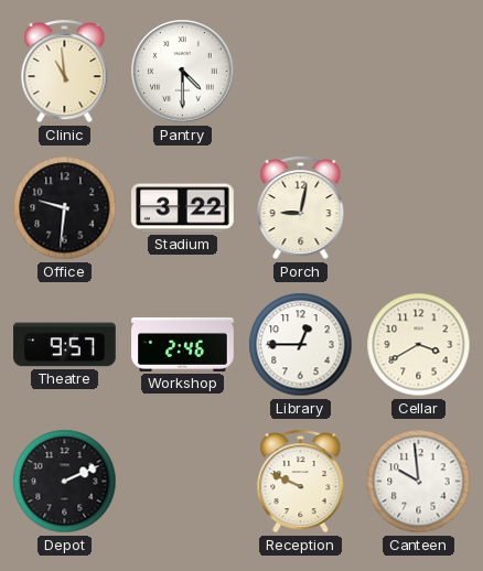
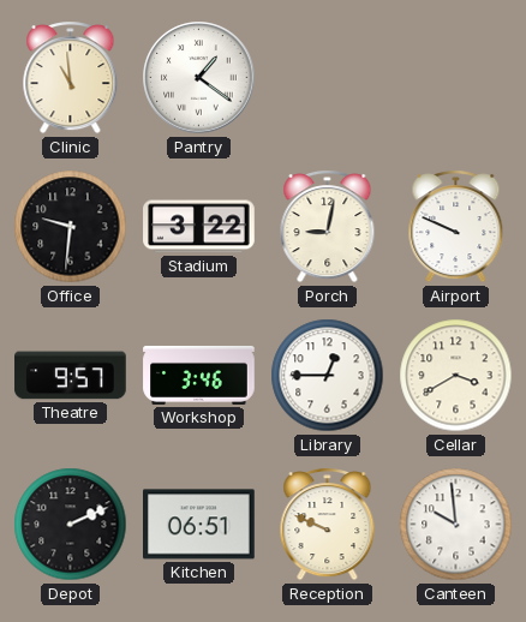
Pantry: 4:30 -> 1:21 (199, 78)
Airport: none -> 9:49 (456, 227)
Workshop: 2:46 -> 3:46 (199, 375)
Kitchen: none -> 06:51 (199, 525)
